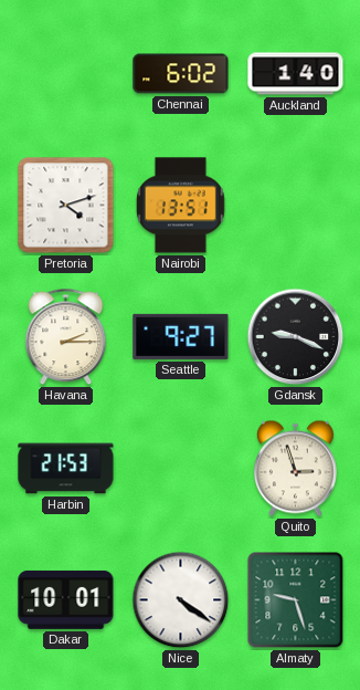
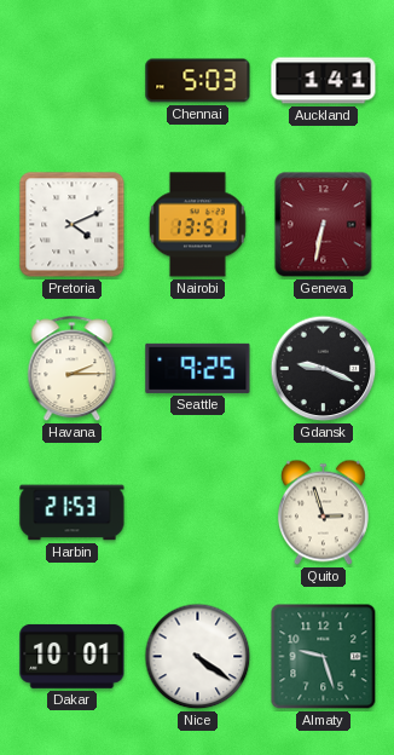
Chennai: 6:02 -> 5:03 (198, 81)
Auckland: 1:40 -> 1:41 (324, 81)
Pretoria: 4:12 -> 4:11 (73, 225)
Geneva: none -> 6:32 (324, 225)
Seattle: 9:27 -> 9:25 (198, 368)
